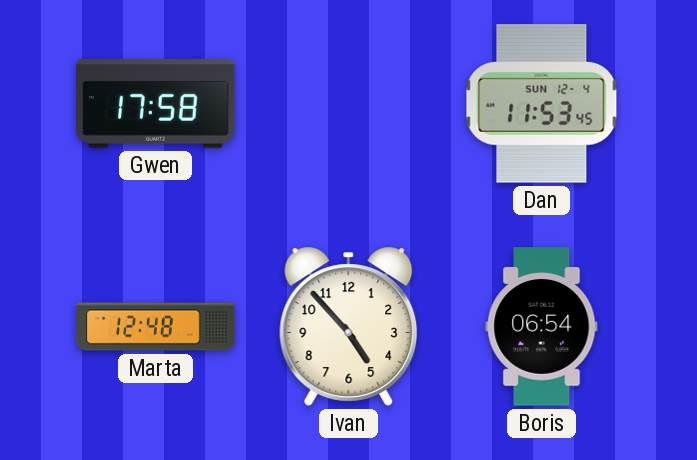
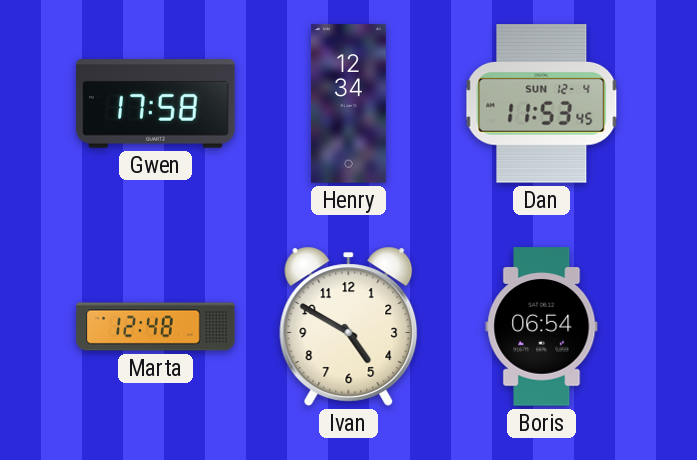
Henry: none -> 12:34 (349, 104)
Ivan: 4:53 -> 4:50 (349, 326)
